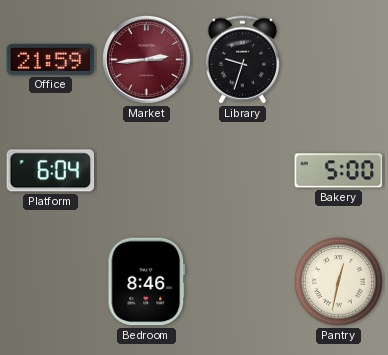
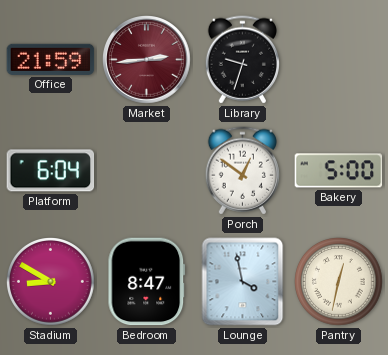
Porch: none -> 12:51 (242, 171)
Stadium: none -> 8:50 (51, 282)
Bedroom: 8:46 -> 8:47 (147, 282)
Lounge: none -> 3:58 (243, 282)
